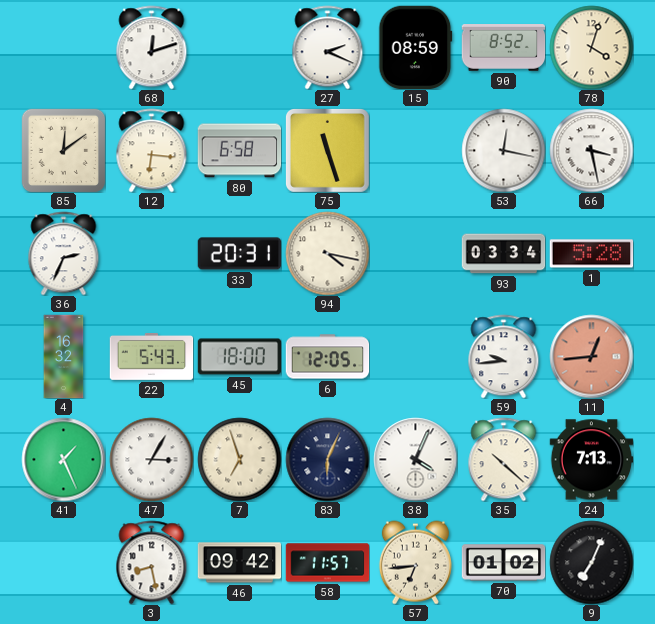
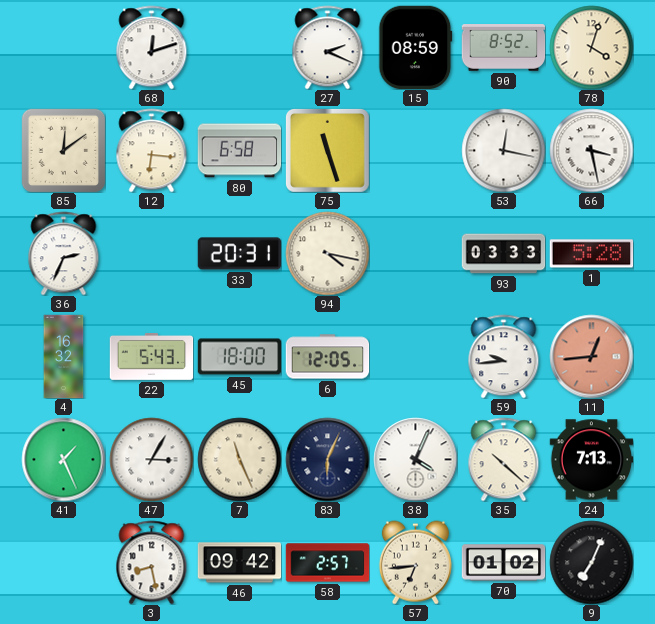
93: 03:34 -> 03:33 (503, 254)
7: 6:57 -> 11:26 (239, 459)
58: 11:57 -> 2:57 (327, 563)
